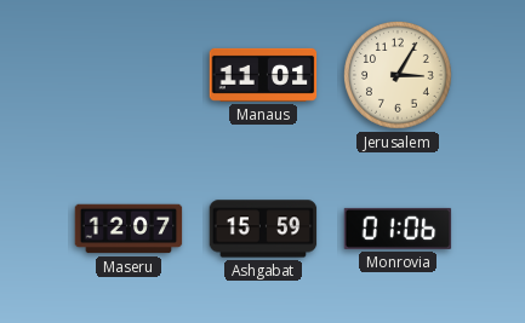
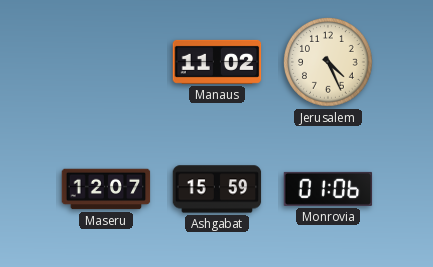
Manaus: 11:01 -> 11:02 (217, 62)
Jerusalem: 3:05 -> 4:26 (329, 63)
